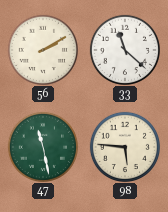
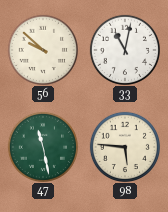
56: 2:10 -> 9:52 (42, 49)
33: 11:22 -> 11:02 (124, 49)
